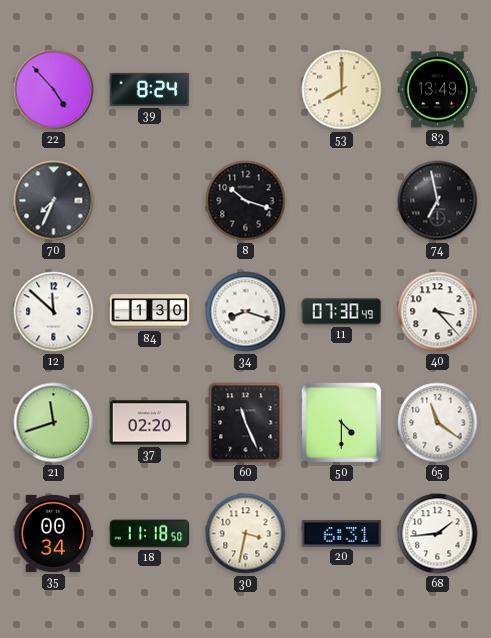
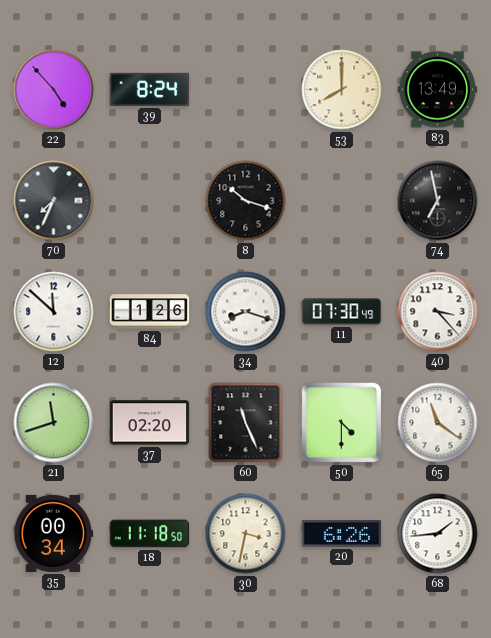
84: 1:30 -> 1:26 (150, 312)
20: 6:31 -> 6:26 (342, 534)
